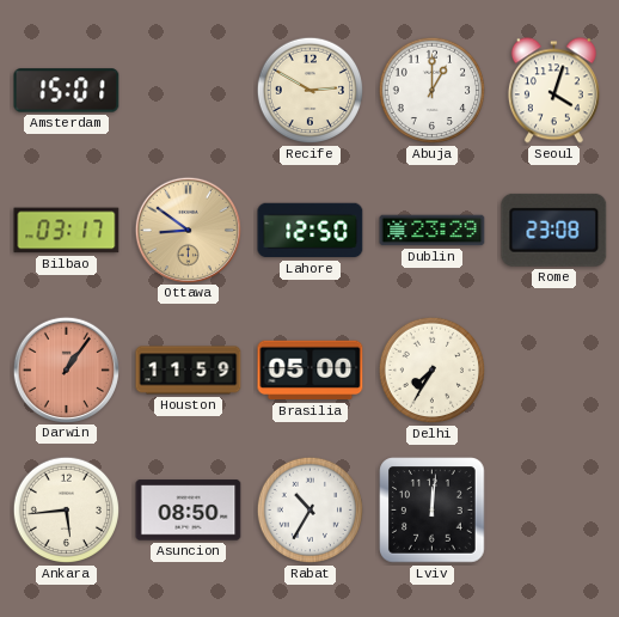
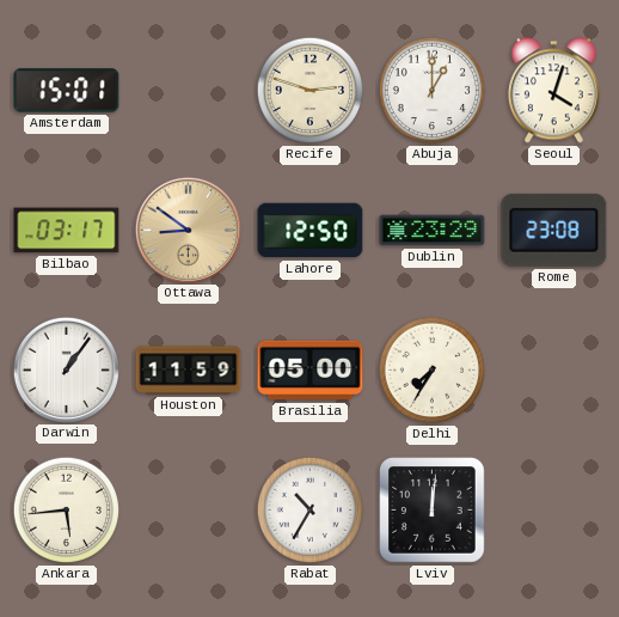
Recife: 2:50 -> 2:48 (311, 91)
Darwin dial: salmon -> white (66, 369)
Asuncion: 08:50 -> none (189, 511)
